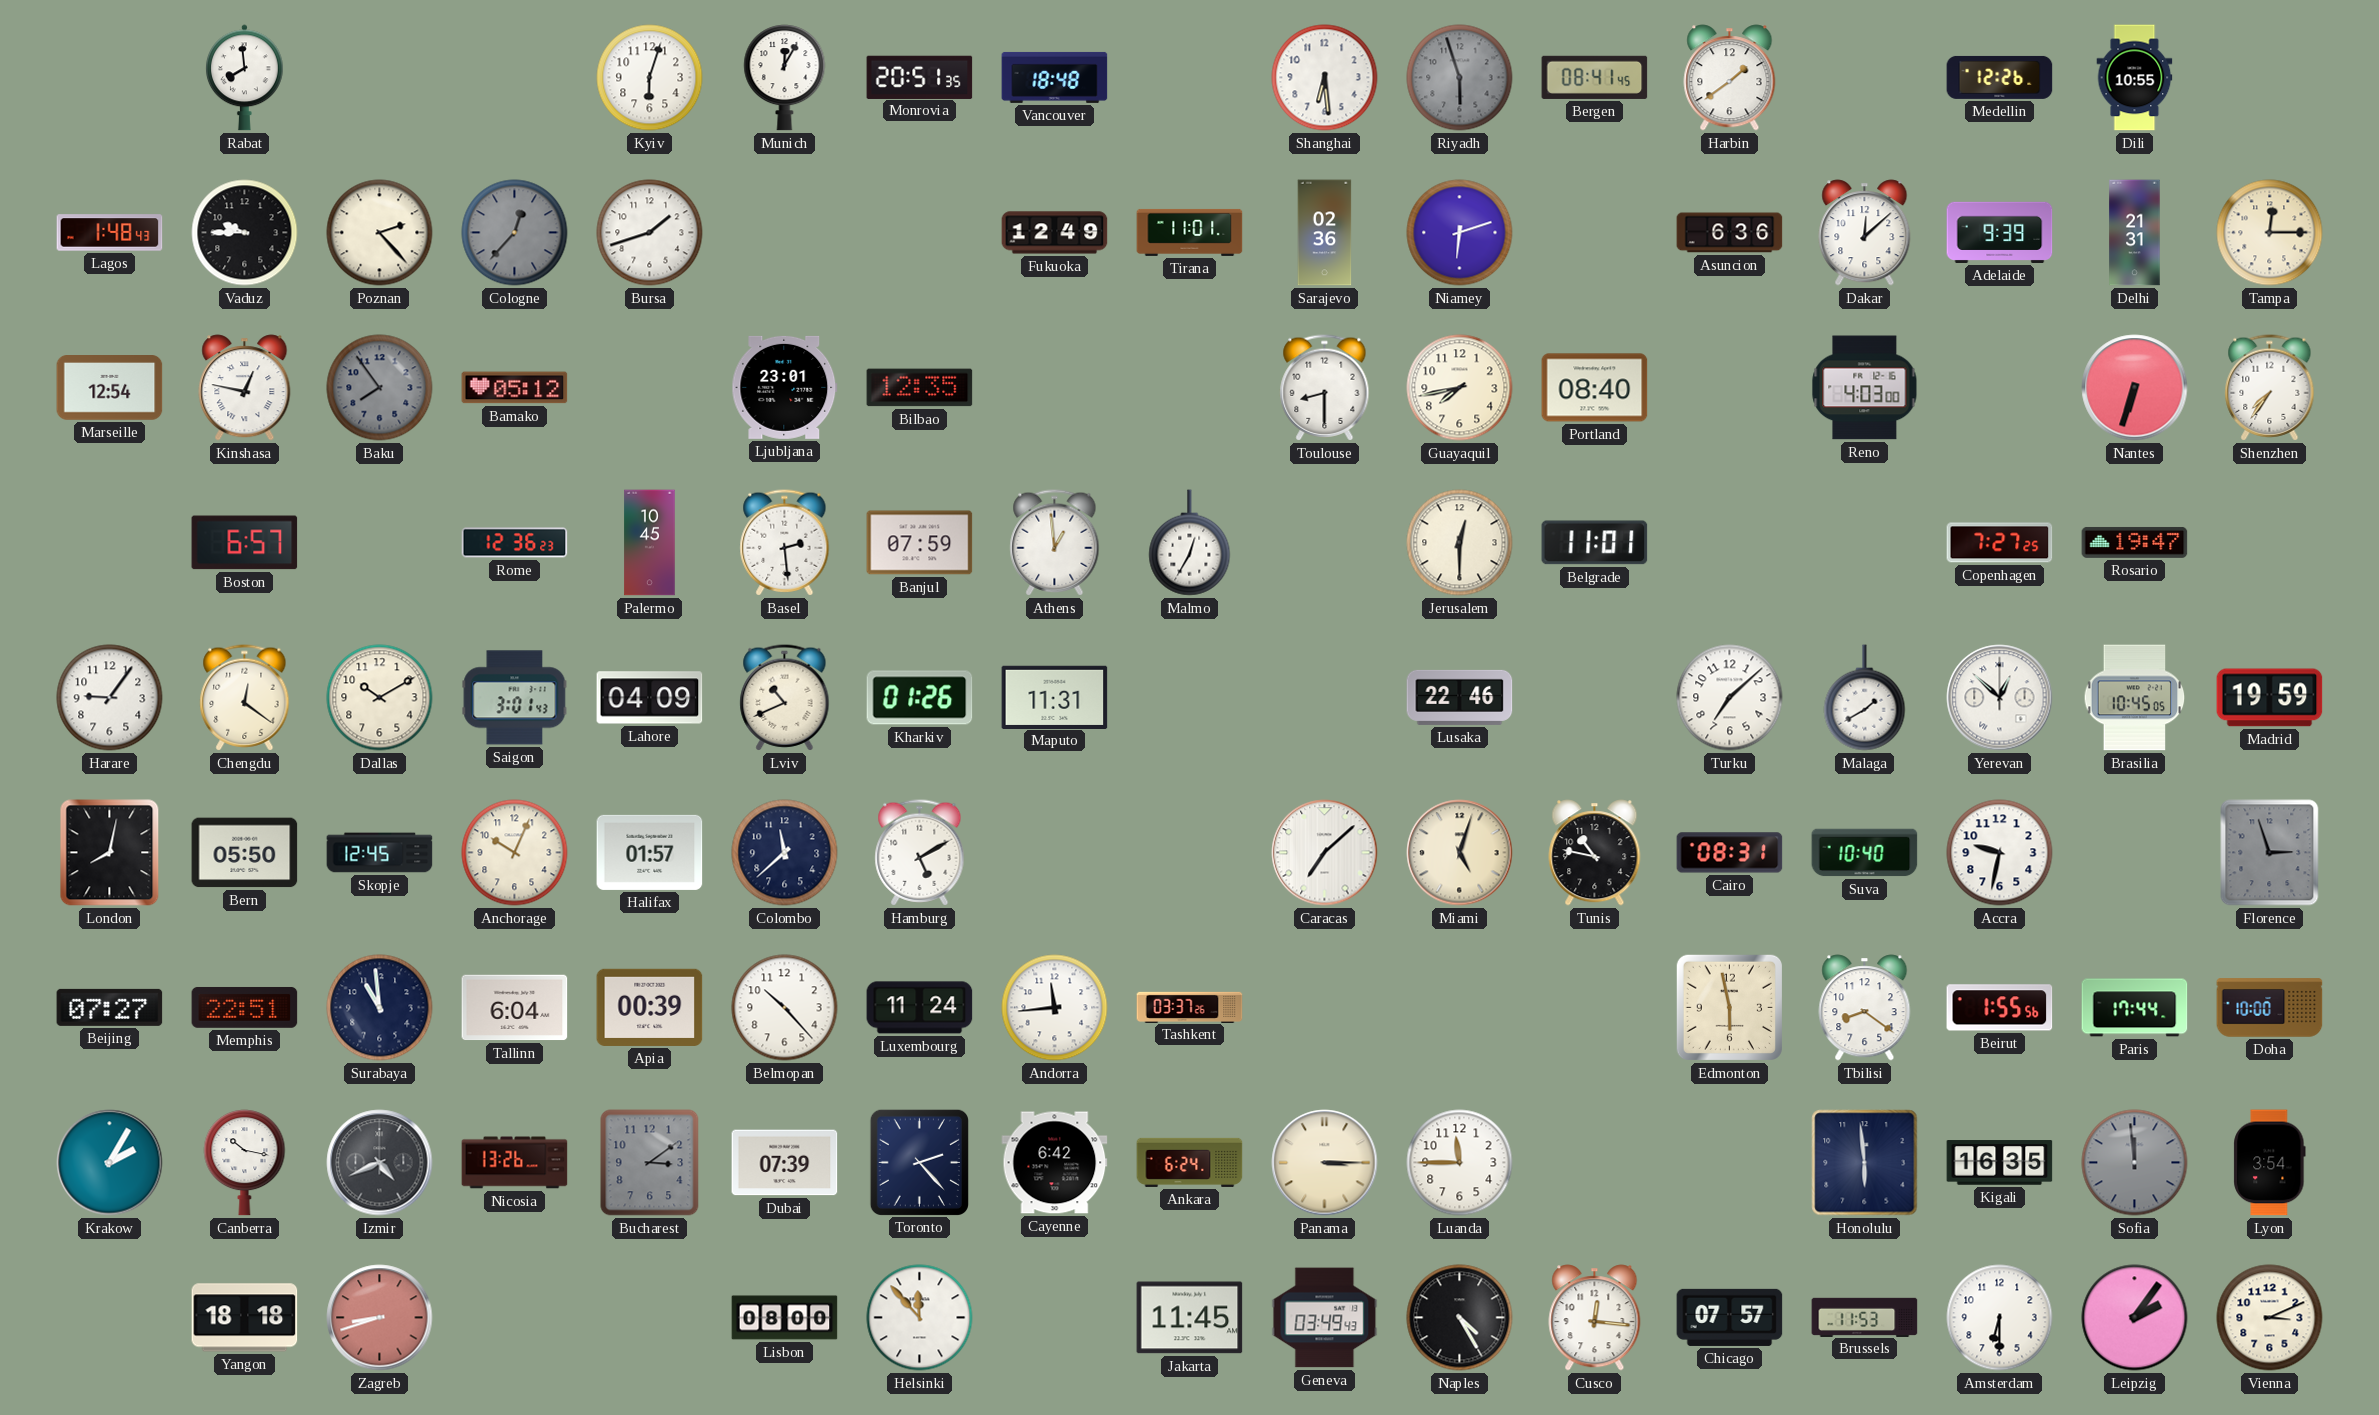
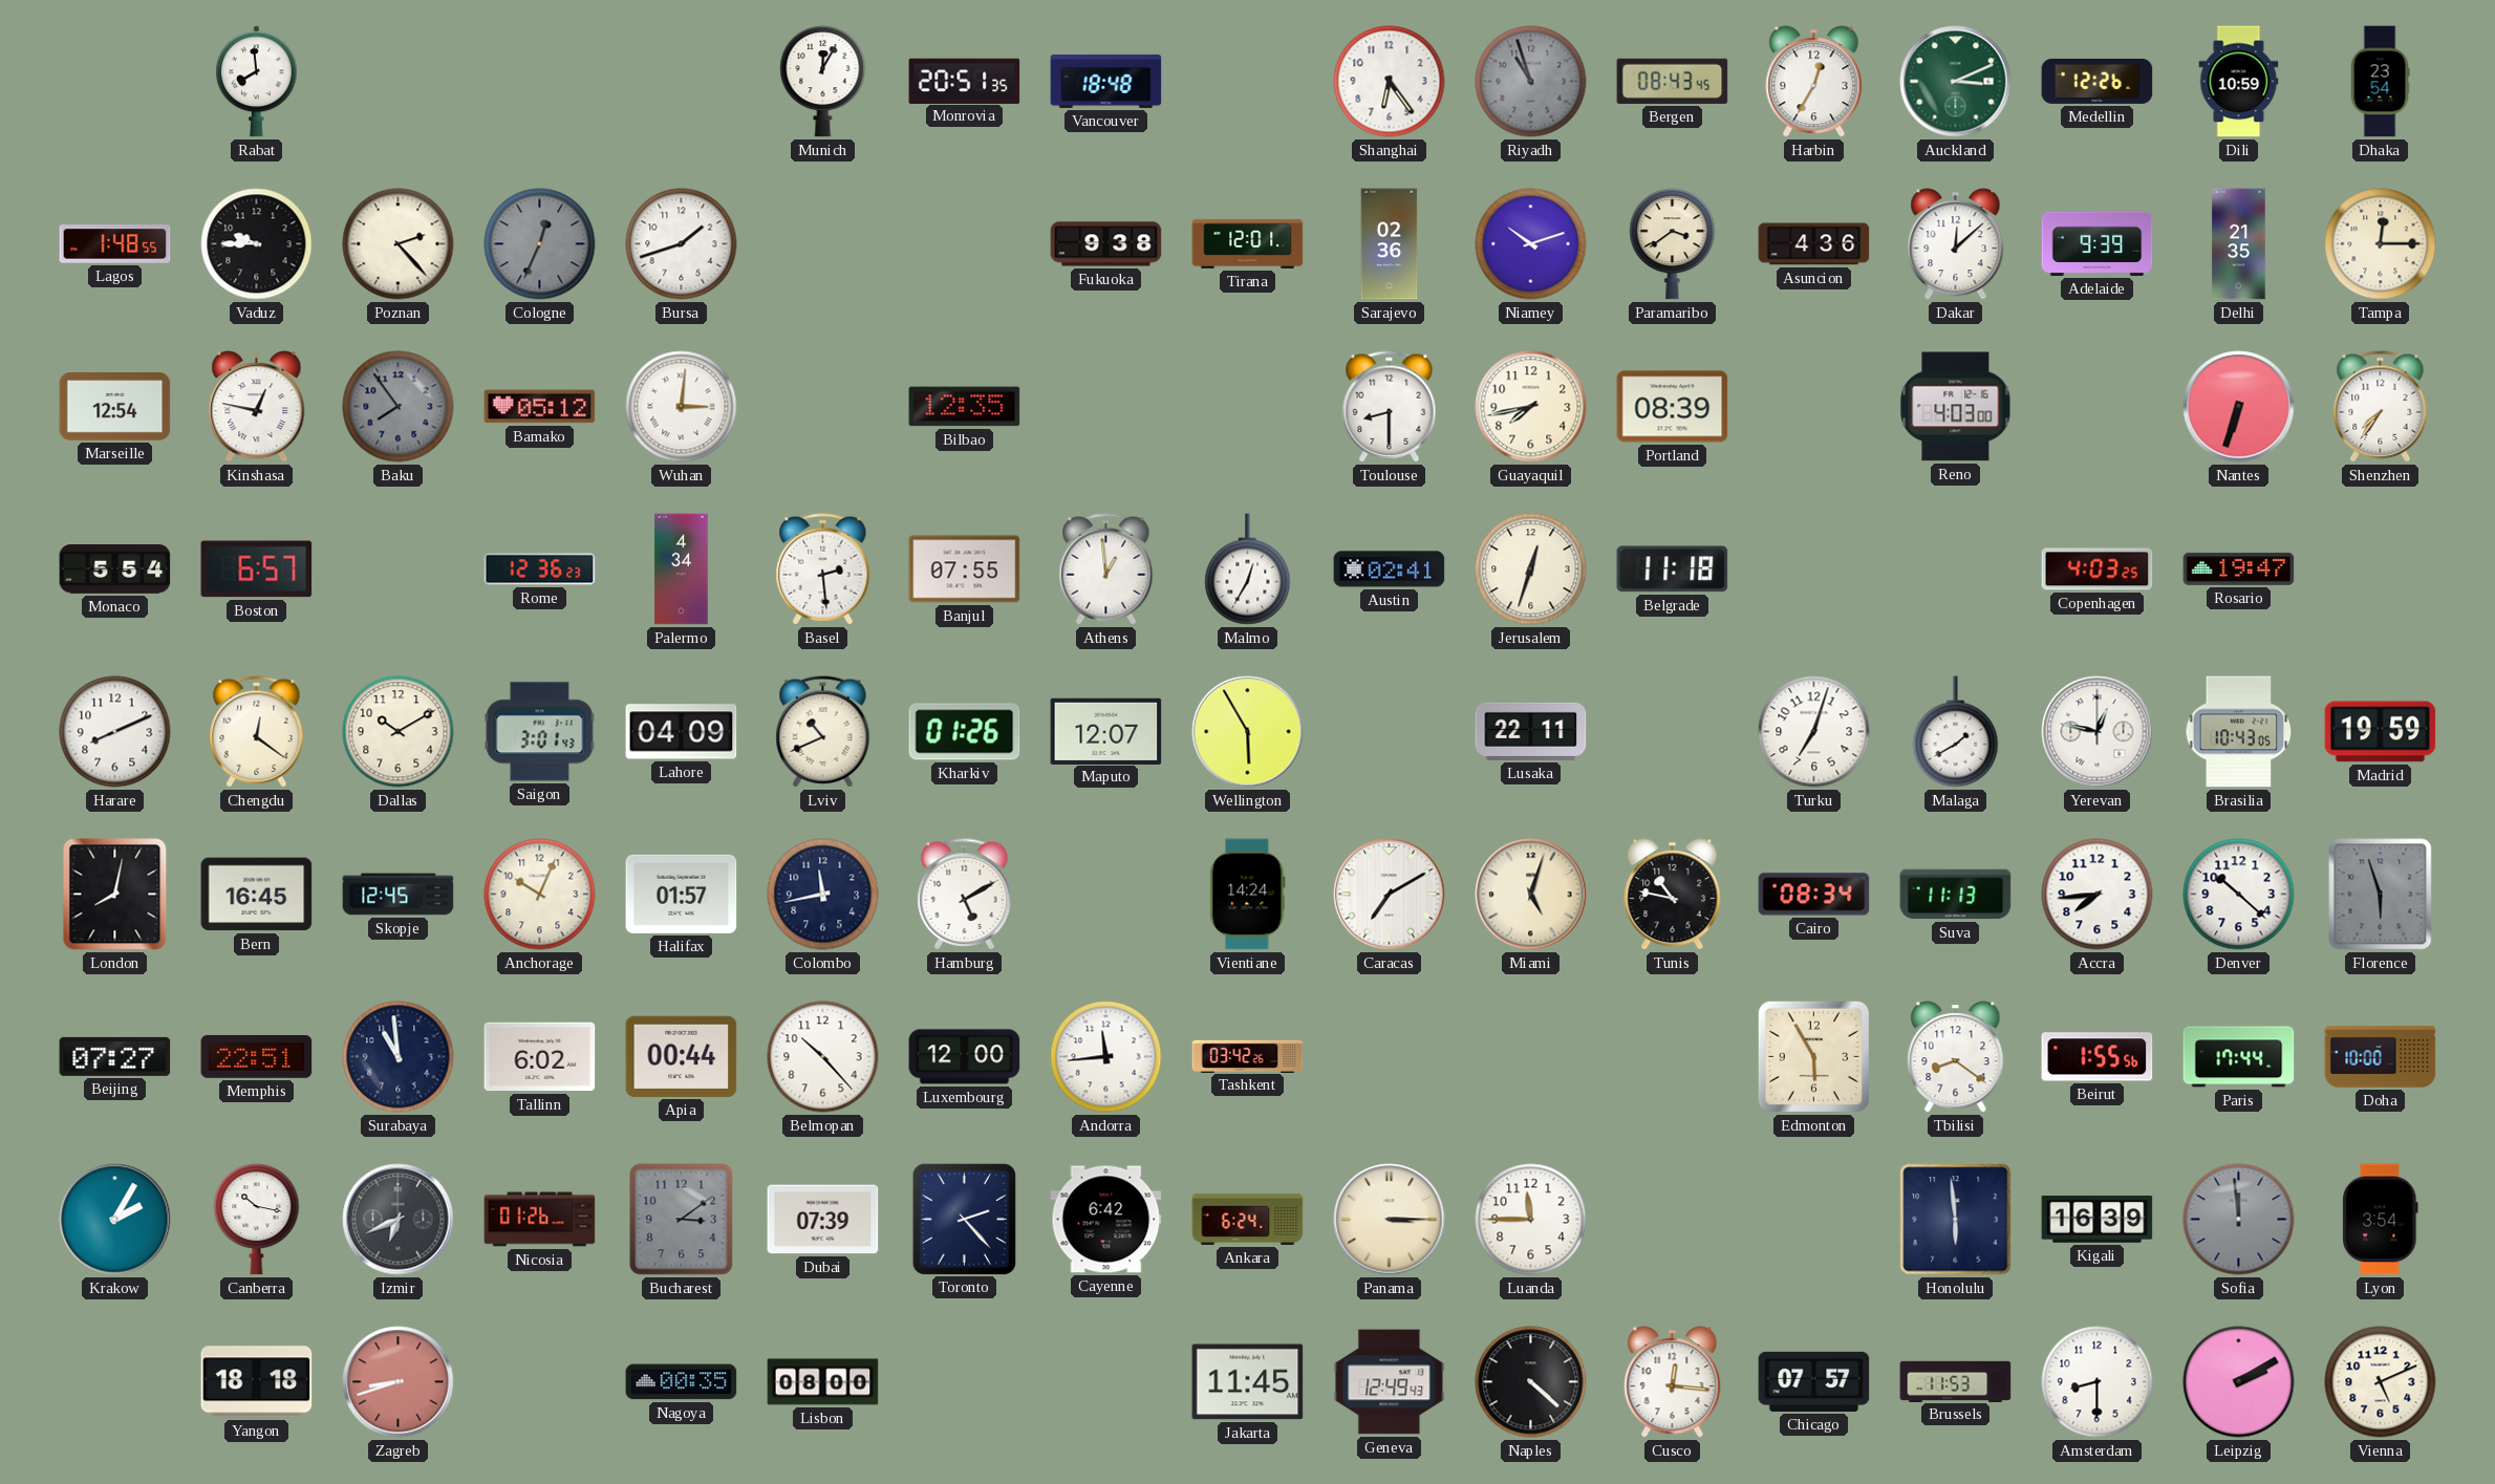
Kyiv: 6:03 -> none (650, 78)
Shanghai: 6:29 -> 6:24 (1390, 82)
Riyadh: 5:57 -> 10:57 (1531, 82)
Bergen: 08:41 -> 08:43 (1673, 81)
Harbin: 1:39 -> 12:35 (1814, 82)
Auckland: none -> 3:11 (1956, 82)
Dili: 10:55 -> 10:59 (2239, 82)
Dhaka: none -> 23:54 (2380, 82)
Lagos: 1:48:43 -> 1:48:55 (115, 244)
Cologne: 12:37 -> 12:34 (540, 244)
Fukuoka: 12:49 -> 9:38 (1106, 244)
Tirana: 11:01 -> 12:01 (1248, 243)
Niamey: 6:12 -> 10:12 (1531, 244)
Paramaribo: none -> 3:39 (1673, 244)
Asuncion: 6:36 -> 4:36 (1814, 244)
Delhi: 21:31 -> 21:35 (2239, 244)
Wuhan: none -> 3:01 (682, 407)
Ljubljana: 23:01 -> none (785, 387)
Portland: 08:40 -> 08:39 (1673, 407)
Monaco: none -> 5:54 (115, 569)
Palermo: 10:45 -> 4:34 (682, 569)
Banjul: 07:59 -> 07:55 (965, 569)
Austin: none -> 02:41 (1390, 569)
Jerusalem: 12:30 -> 12:33 (1531, 569)
Belgrade: 11:01 -> 11:18 (1673, 569)
Copenhagen: 7:27 -> 4:03 (2098, 569)
Harare: 9:06 -> 8:11 (115, 732)
Maputo: 11:31 -> 12:07 (1106, 731)
Wellington: none -> 5:55 (1248, 732)
Lusaka: 22:46 -> 22:11 (1531, 731)
Turku: 7:08 -> 7:03 (1814, 732)
Yerevan: 12:52 -> 12:47 (2098, 732)
Brasilia: 10:45 -> 10:43 (2239, 732)
Bern: 05:50 -> 16:45 (257, 895)
Colombo: 11:38 -> 11:43 (823, 895)
Vientiane: none -> 14:24 (1248, 895)
Caracas: 7:08 -> 7:10 (1390, 895)
Cairo: 08:31 -> 08:34 (1814, 895)
Suva: 10:40 -> 11:13 (1956, 895)
Accra: 9:32 -> 7:44 (2098, 895)
Denver: none -> 10:22 (2239, 895)
Florence: 2:57 -> 5:57 (2381, 895)
Tallinn: 6:04 -> 6:02 (540, 1057)
Apia: 00:39 -> 00:44 (682, 1056)
Luxembourg: 11:24 -> 12:00 (965, 1057)
Tashkent: 03:37 -> 03:42 (1248, 1056)
Edmonton: 5:58 -> 5:55 (1813, 1056)
Izmir: 4:41 -> 6:41 (399, 1220)
Nicosia: 13:26 -> 01:26 (540, 1220)
Kigali: 16:35 -> 16:39 (2098, 1220)
Nagoya: none -> 00:35 (682, 1382)
Helsinki: 11:53 -> none (920, 1318)
Geneva: 03:49 -> 12:49 (1390, 1382)
Naples: 4:25 -> 4:22 (1531, 1382)
Amsterdam: 6:30 -> 8:30 (2098, 1382)
Leipzig: 2:06 -> 2:10 (2239, 1382)
Vienna: 3:11 -> 5:11 (2381, 1382)
